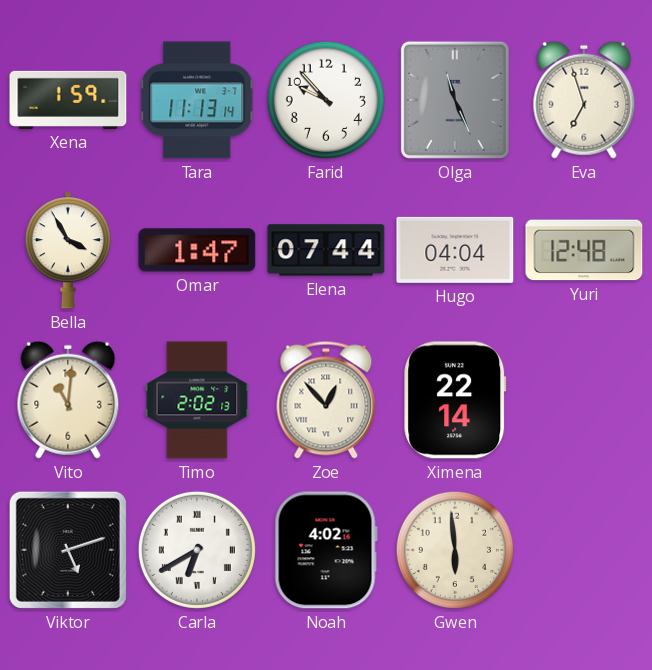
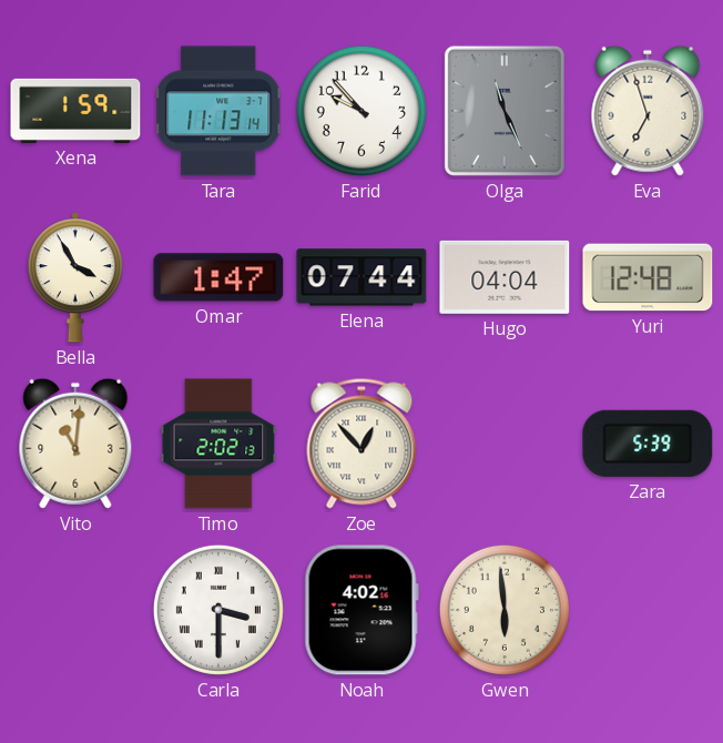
Ximena: 22:14 -> none (455, 400)
Zara: none -> 5:39 (648, 444)
Viktor: 5:12 -> none (68, 550)
Carla: 6:40 -> 3:30 (218, 610)
